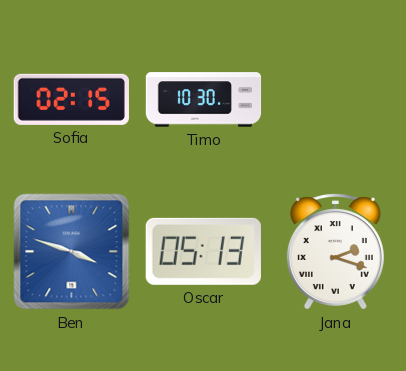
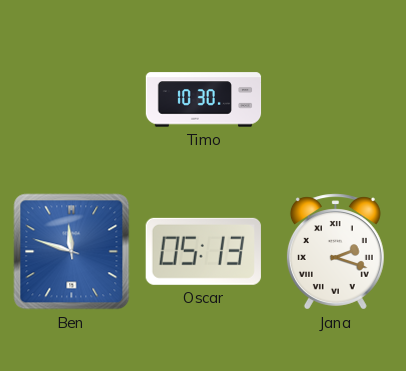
Sofia: 02:15 -> none (71, 99)
Ben: 3:48 -> 11:48 (72, 252)
